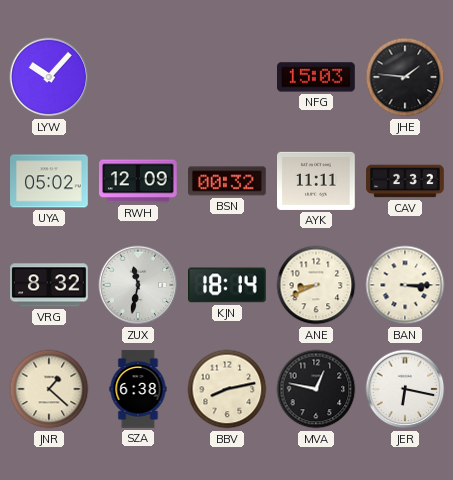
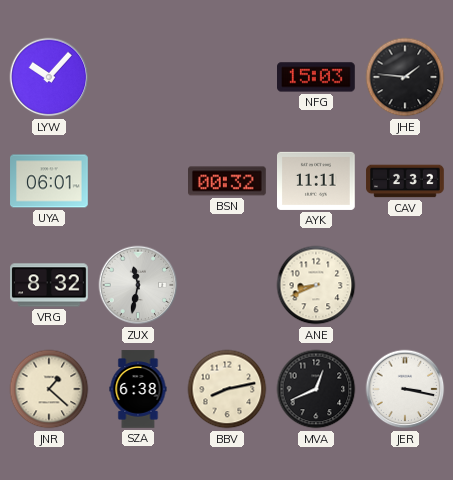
UYA: 05:02 -> 06:01 (49, 181)
RWH: 12:09 -> none (139, 181)
KJN: 18:14 -> none (228, 285)
BAN: 3:15 -> none (405, 285)
MVA: 12:47 -> 12:41 (316, 389)
JER: 6:17 -> 3:17 (405, 389)
